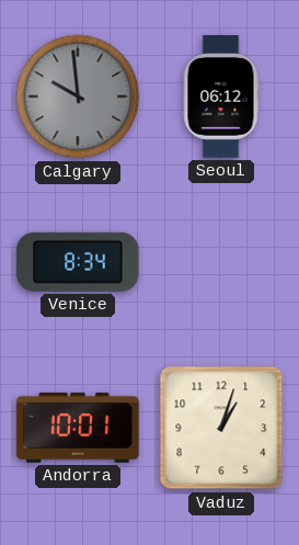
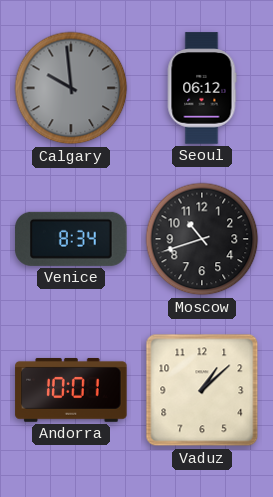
Moscow: none -> 10:42 (202, 239)
Vaduz: 1:03 -> 1:08 (202, 390)
